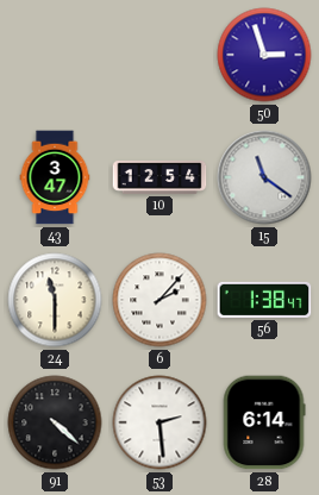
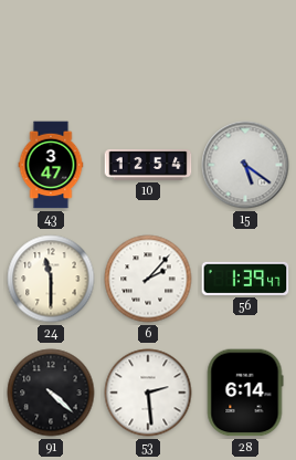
50: 2:57 -> none (264, 55)
15: 11:21 -> 5:21 (245, 165)
56: 1:38 -> 1:39 (245, 279)
